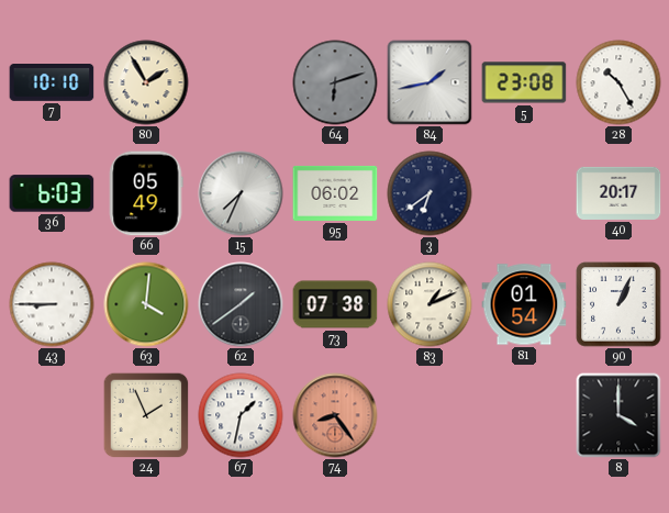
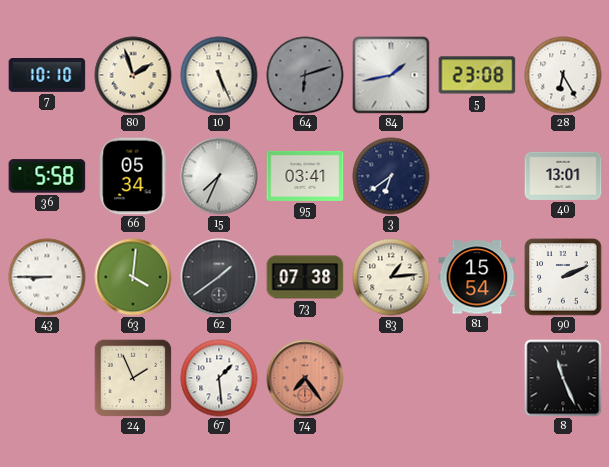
80: 1:55 -> 1:57 (133, 75)
10: none -> 5:26 (219, 75)
28: 10:25 -> 6:25 (563, 75)
36: 6:03 -> 5:58 (47, 176)
66: 05:49 -> 05:34 (133, 176)
95: 06:02 -> 03:41 (305, 176)
40: 20:17 -> 13:01 (563, 176)
83: 1:11 -> 1:14 (391, 277)
81: 01:54 -> 15:54 (477, 277)
90: 1:04 -> 2:11 (563, 277)
67: 1:32 -> 1:29 (219, 378)
74: 8:24 -> 7:24 (305, 378)
8: 4:00 -> 11:26 (563, 378)
